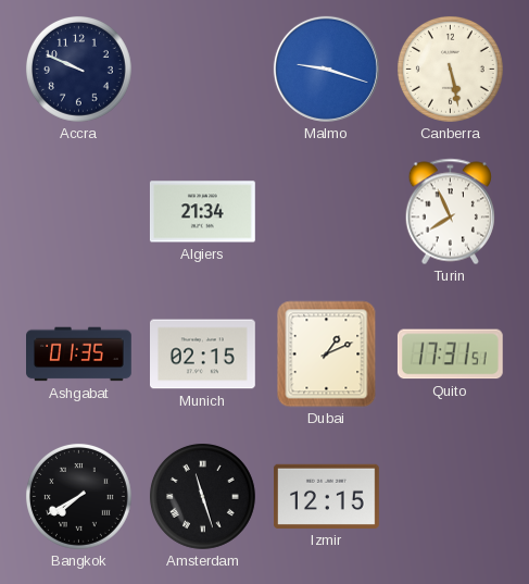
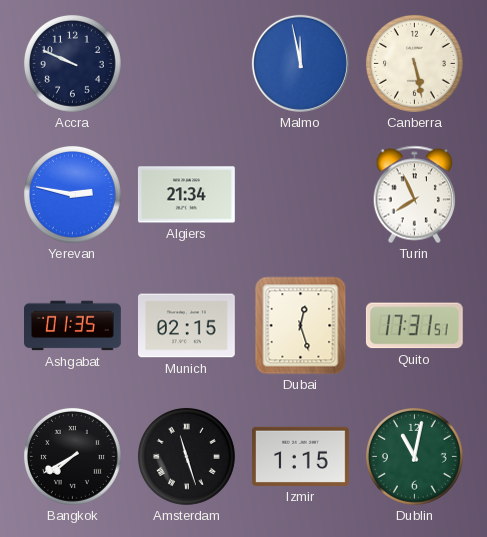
Malmo: 9:18 -> 11:58 (300, 63)
Yerevan: none -> 2:47 (72, 194)
Dubai: 1:11 -> 12:27 (301, 326)
Izmir: 12:15 -> 1:15 (301, 456)
Dublin: none -> 11:02 (414, 456)
